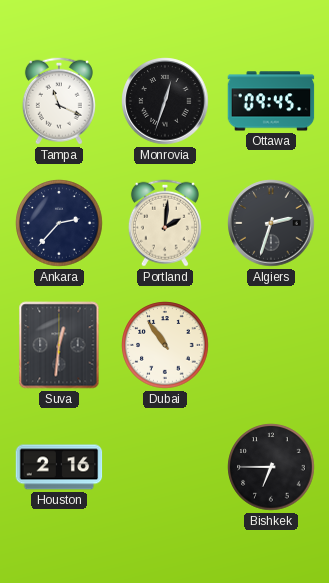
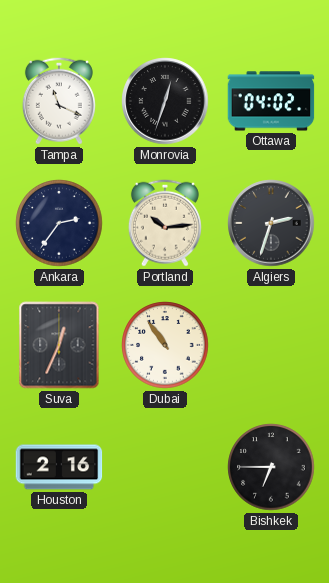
Ottawa: 09:45 -> 04:02 (271, 101)
Ankara: 2:37 -> 2:36 (59, 223)
Portland: 2:01 -> 10:14 (165, 223)
Suva: 12:31 -> 12:34 (59, 345)
